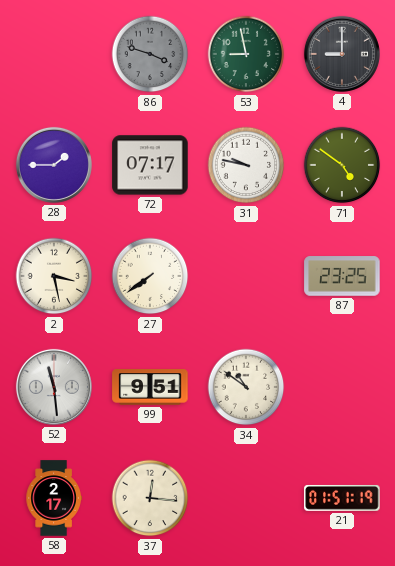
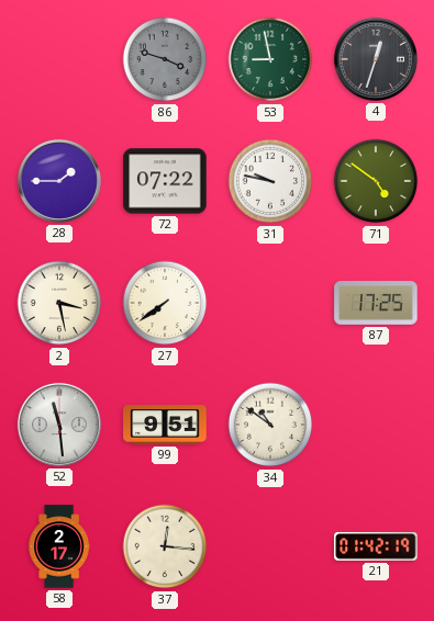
4: 9:00 -> 12:33 (376, 59)
72: 07:17 -> 07:22 (165, 181)
87: 23:25 -> 17:25 (376, 303)
21: 01:51 -> 01:42 (376, 546)
